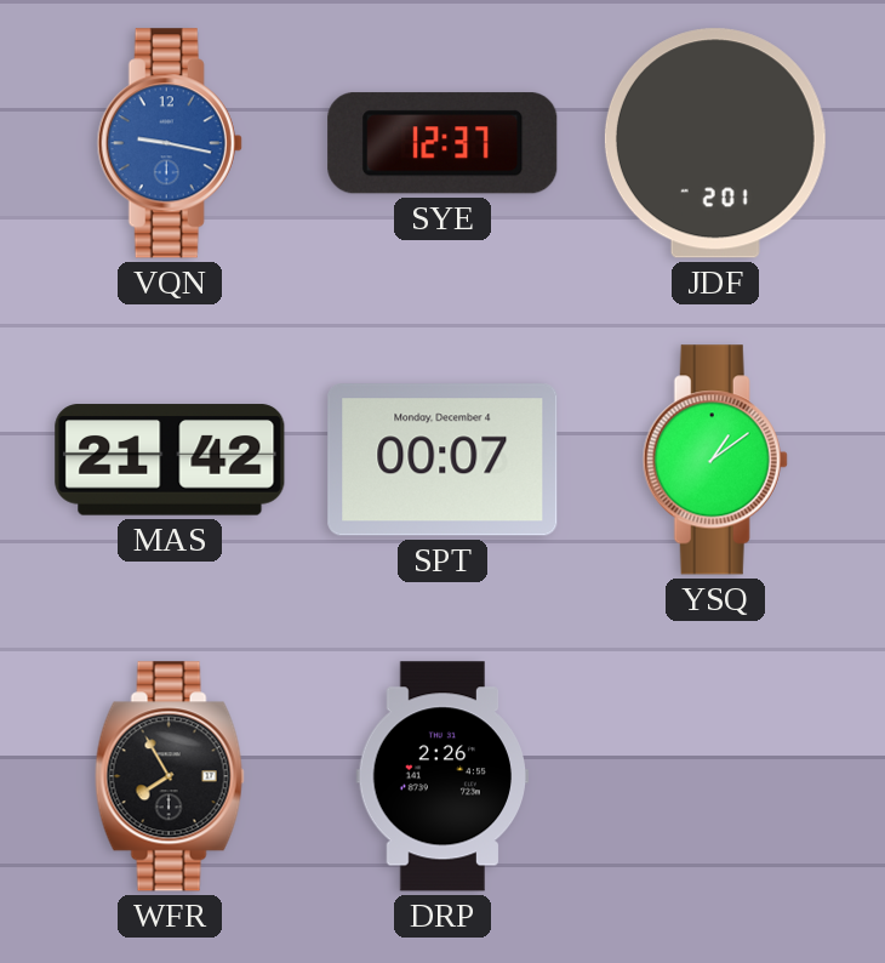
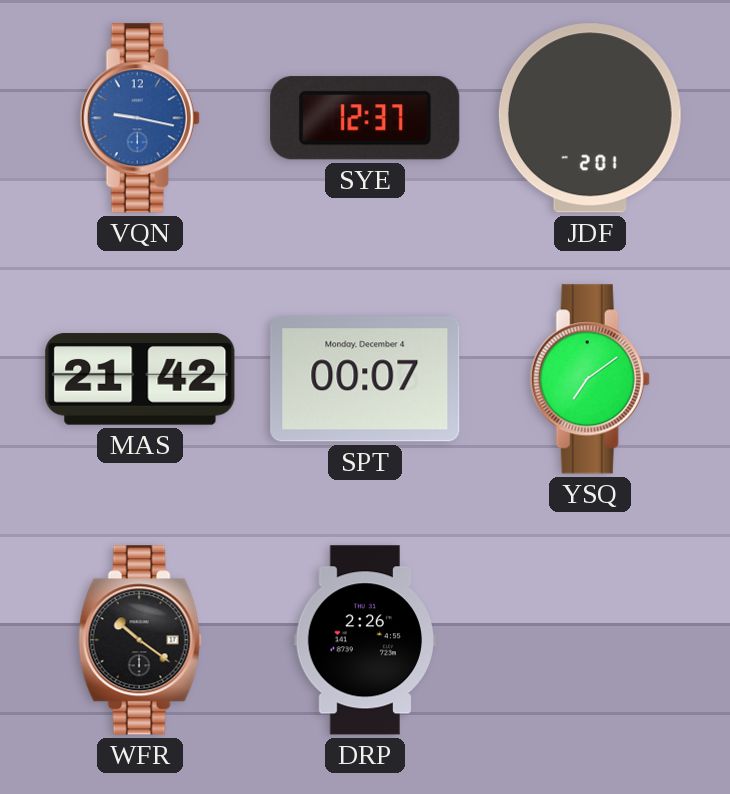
YSQ: 1:09 -> 7:09 (590, 379)
WFR: 7:55 -> 10:21 (140, 640)
